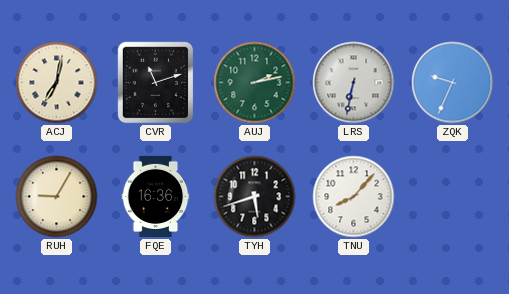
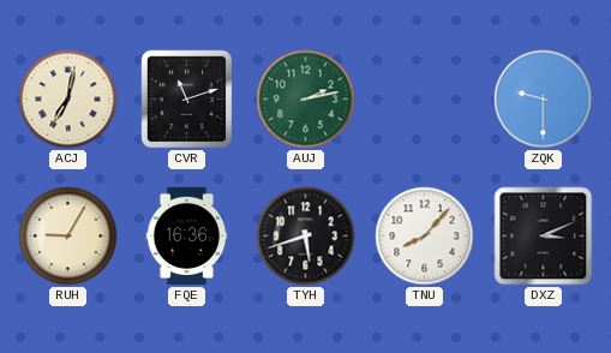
LRS: 6:32 -> none (354, 83)
ZQK: 9:34 -> 9:30 (544, 100)
DXZ: none -> 3:11 (544, 237)
